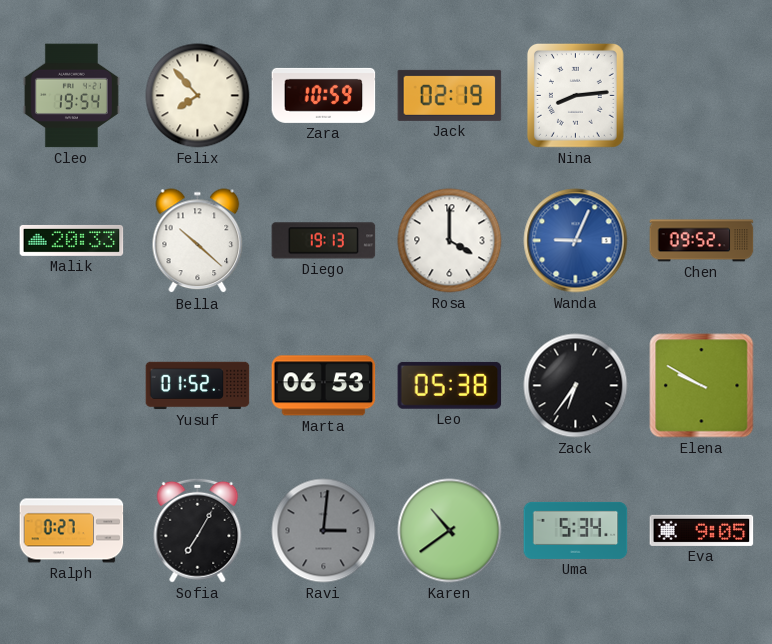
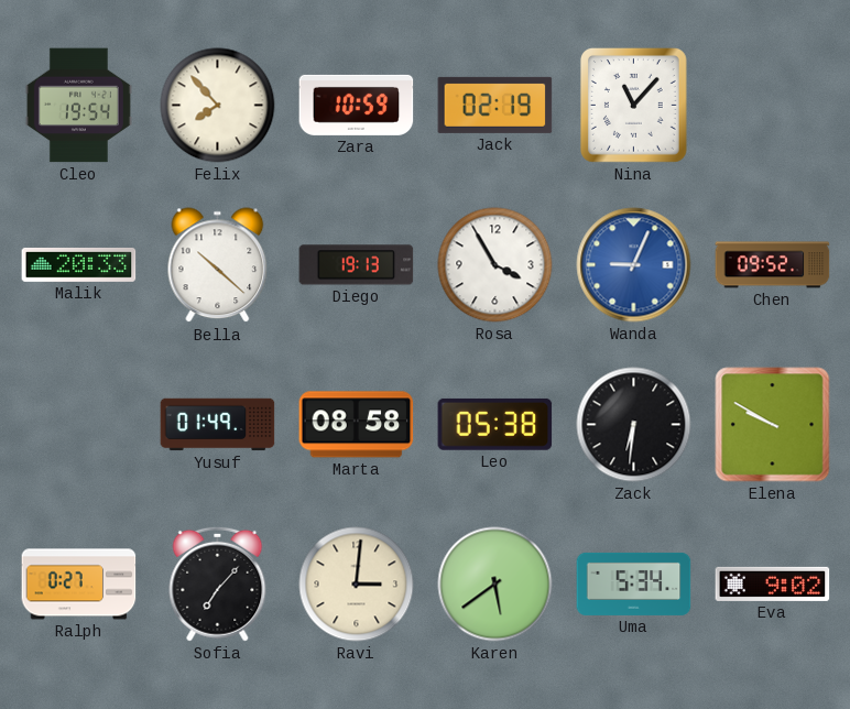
Nina: 8:14 -> 11:07 (633, 105)
Rosa: 4:00 -> 3:55 (495, 265)
Yusuf: 01:52 -> 01:49 (218, 425)
Marta: 06:53 -> 08:58 (357, 425)
Zack: 6:36 -> 6:31 (634, 425)
Sofia: 7:05 -> 7:07 (218, 583)
Ravi dial: grey -> cream (357, 585)
Karen: 10:39 -> 5:39 (495, 585)
Eva: 9:05 -> 9:02 (773, 583)
